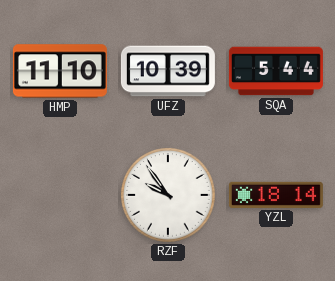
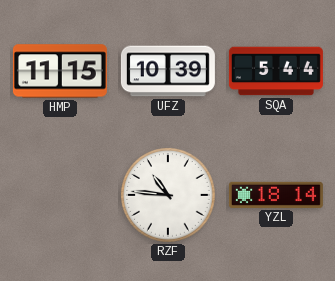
HMP: 11:10 -> 11:15 (60, 71)
RZF: 9:54 -> 10:46 (169, 196)
